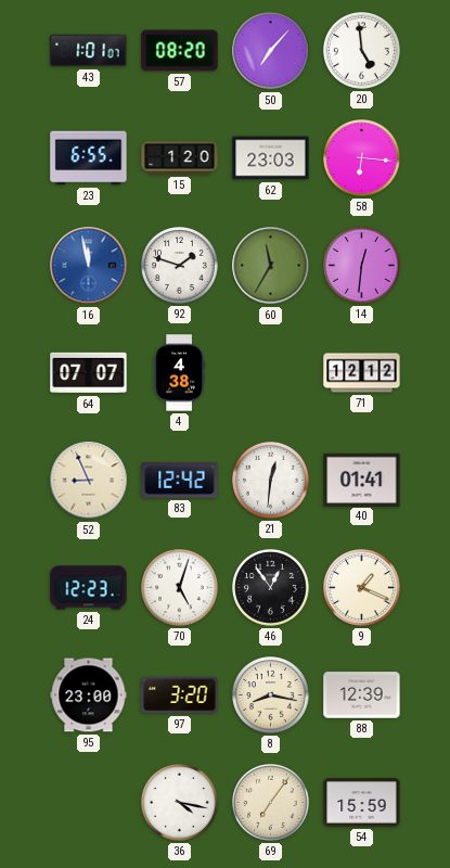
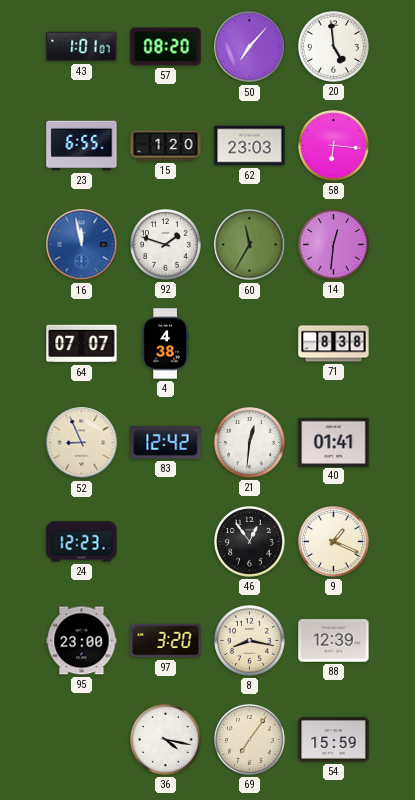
71: 12:12 -> 8:38 (334, 344)
70: 5:03 -> none (180, 588)
